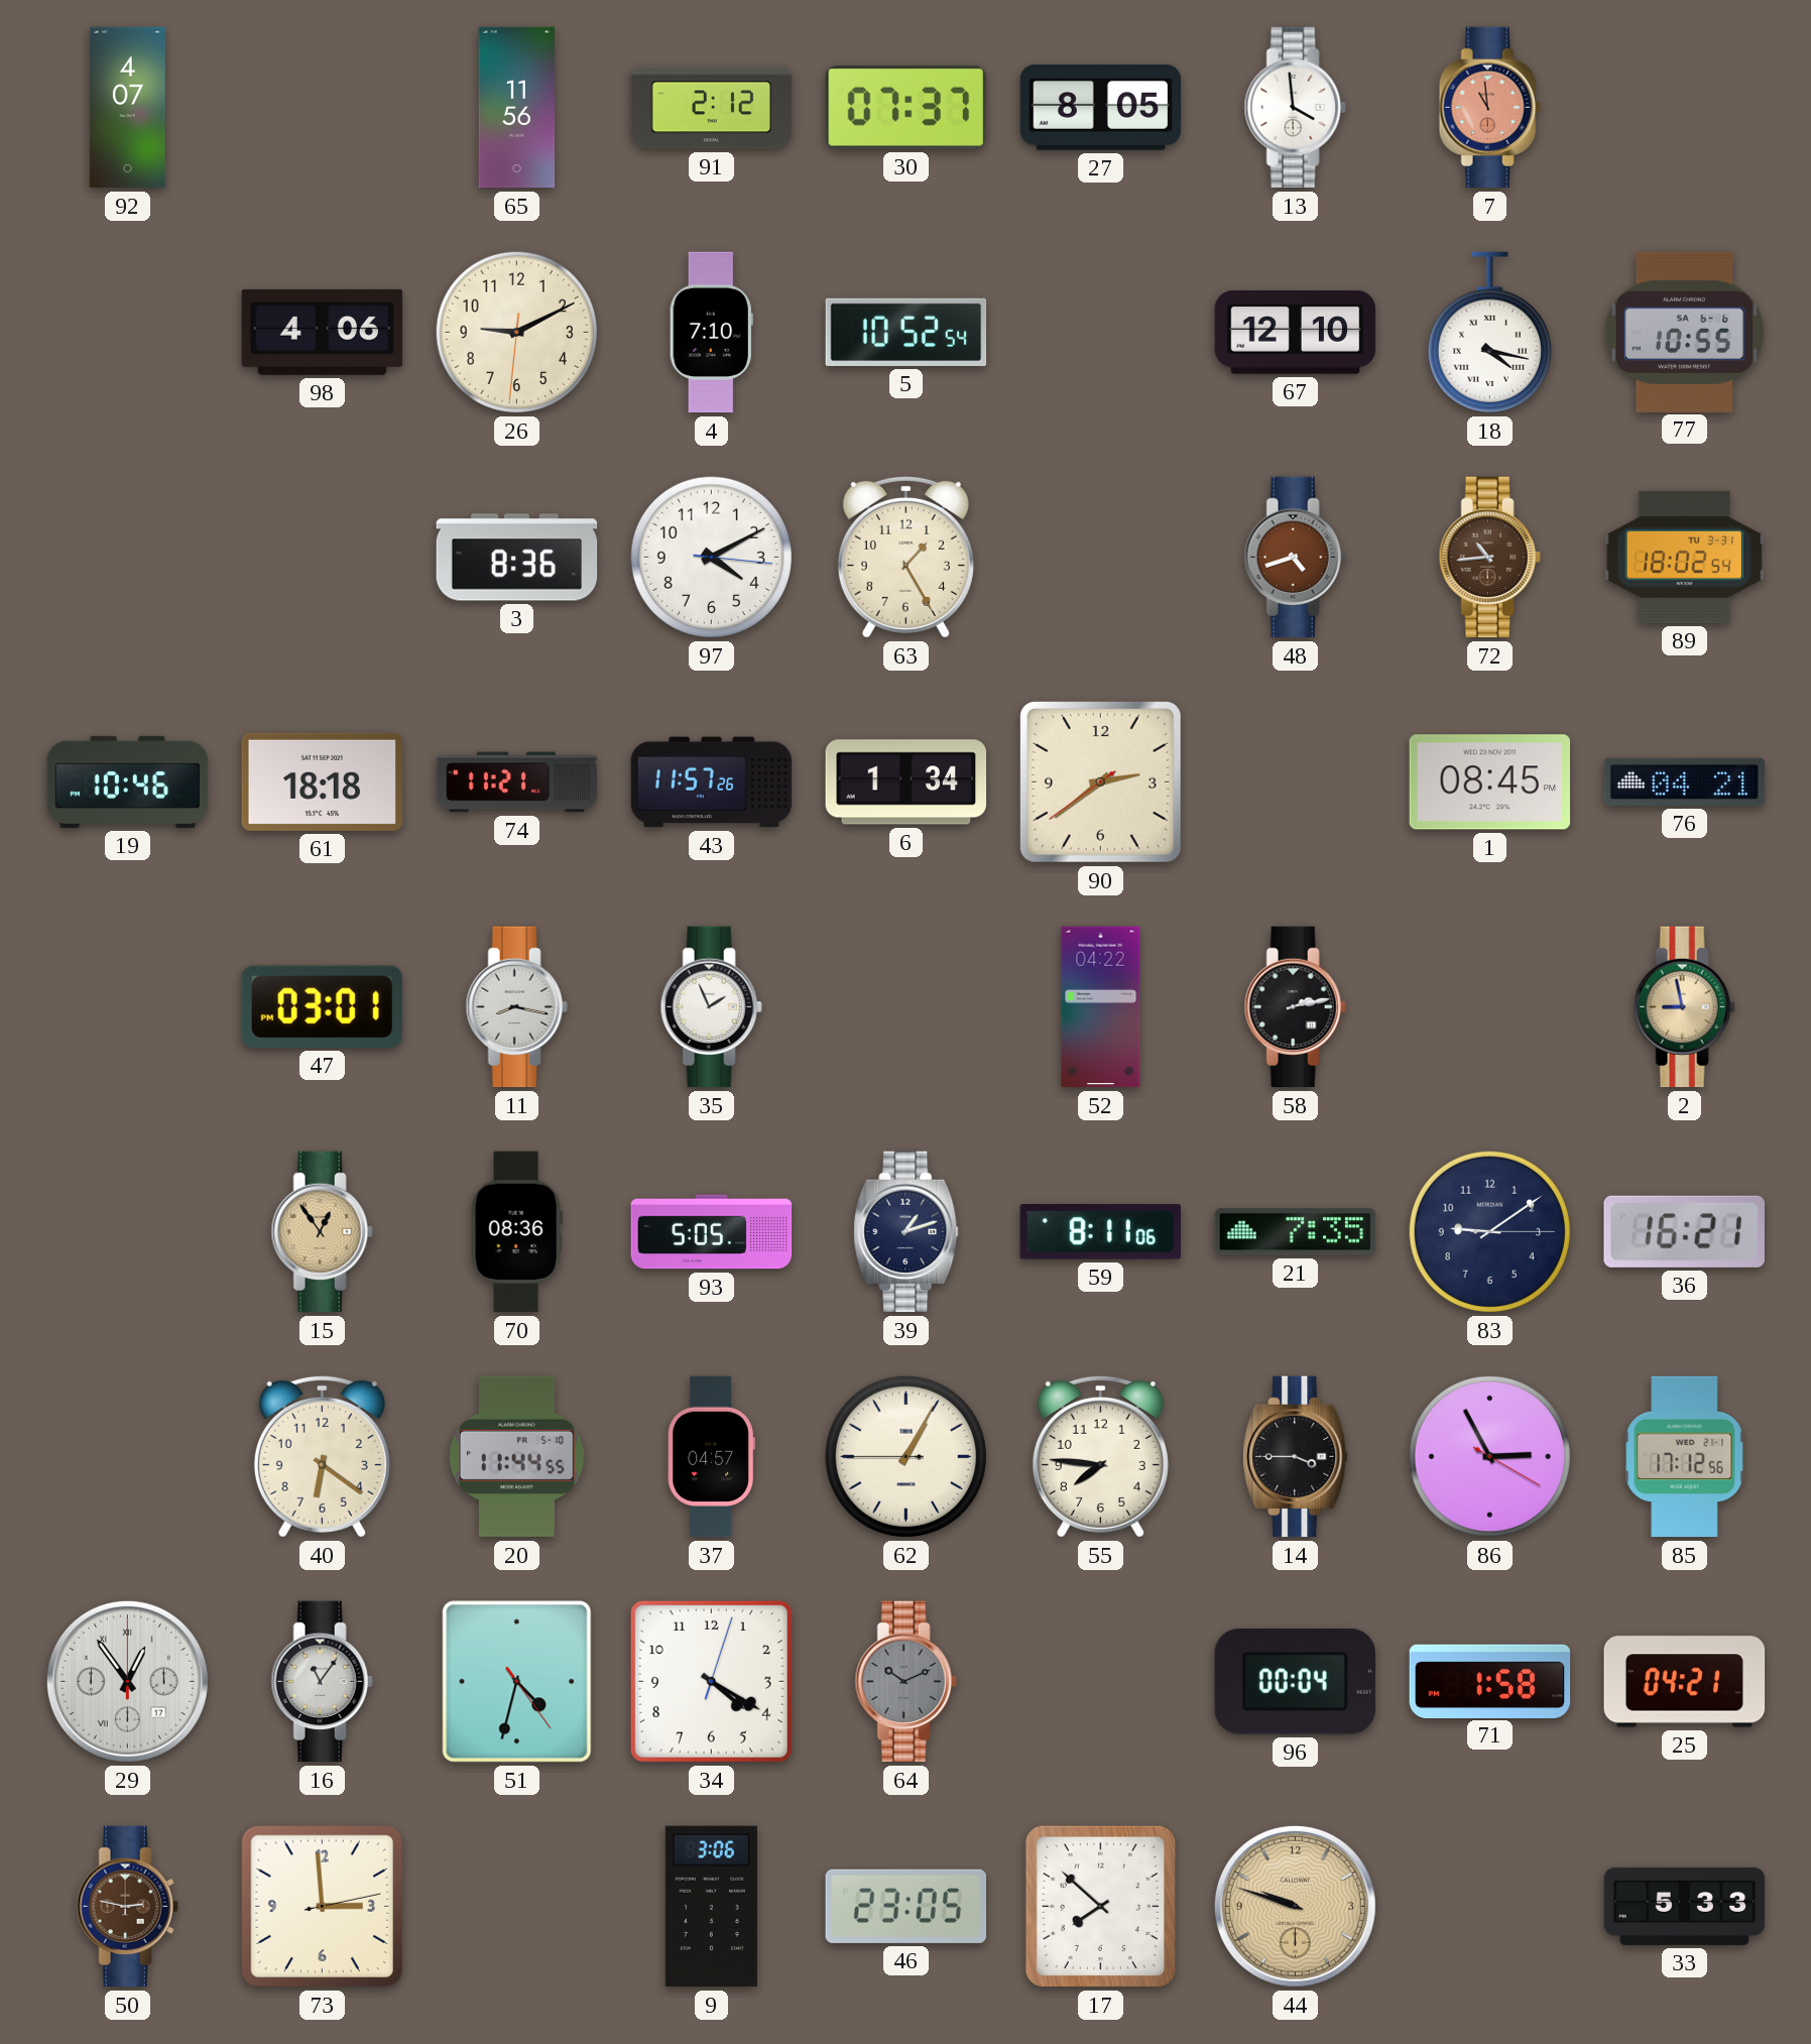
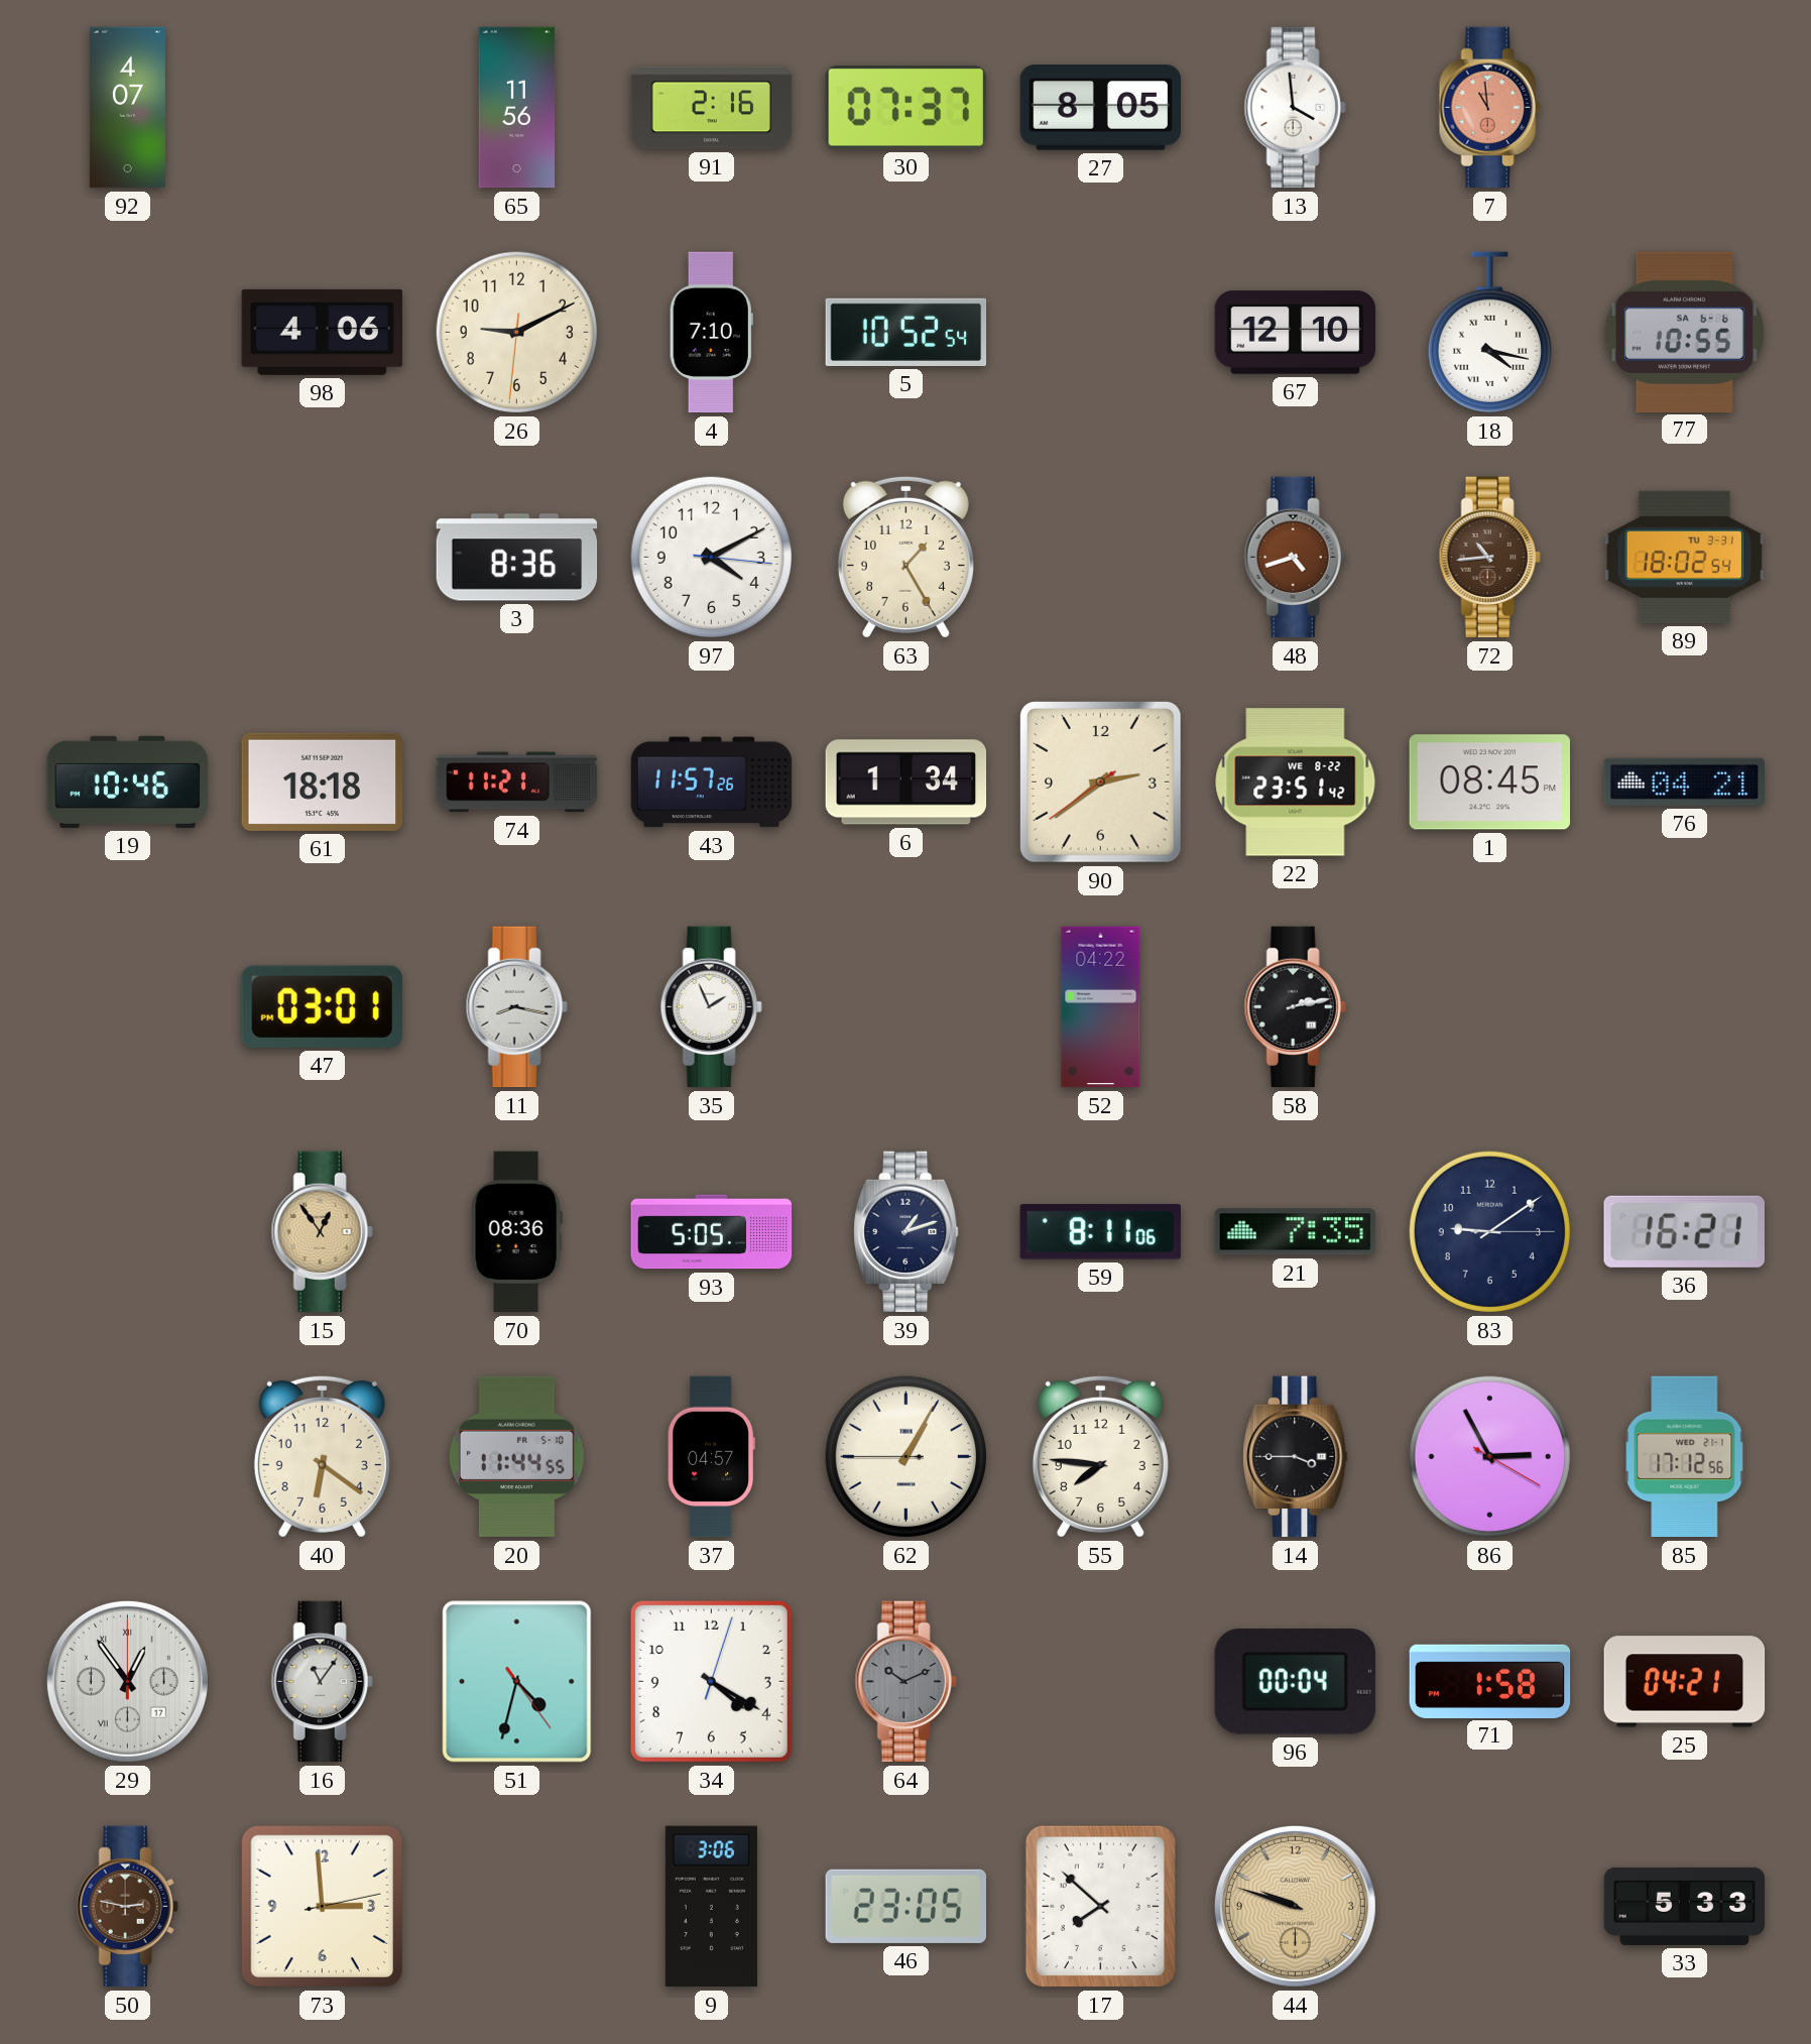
91: 2:12 -> 2:16 (712, 108)
22: none -> 23:51 (1296, 783)
2: 8:58 -> none (1684, 1007)
